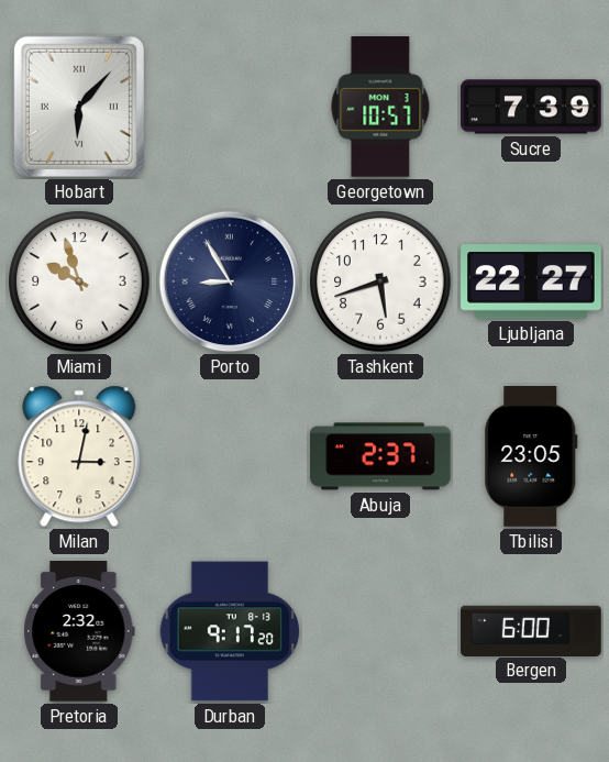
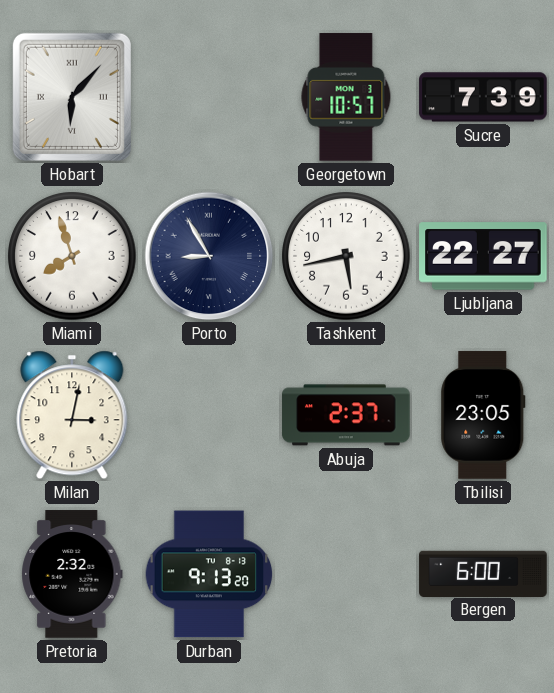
Miami: 9:57 -> 7:57 (72, 256)
Tashkent: 5:42 -> 5:43 (346, 256)
Durban: 9:17 -> 9:13 (209, 574)
